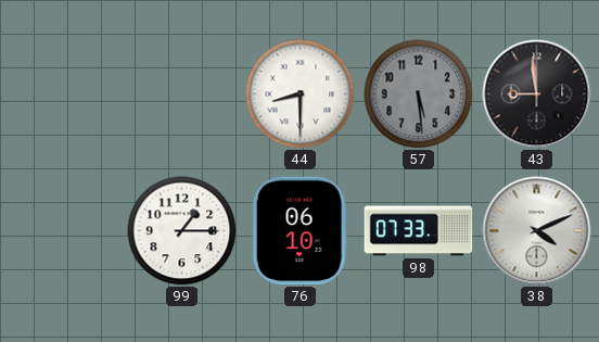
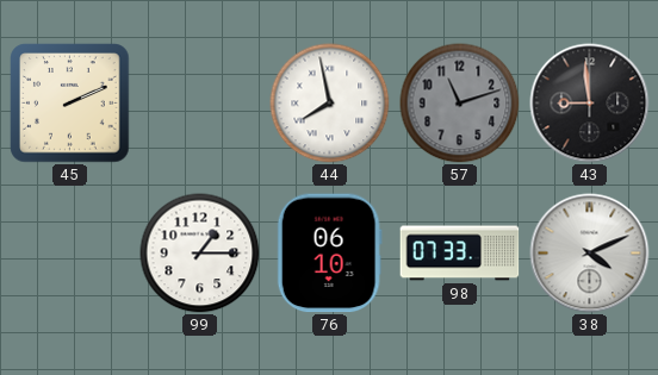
45: none -> 2:11 (70, 104)
44: 8:30 -> 7:58 (330, 104)
57: 5:29 -> 11:12 (460, 104)
